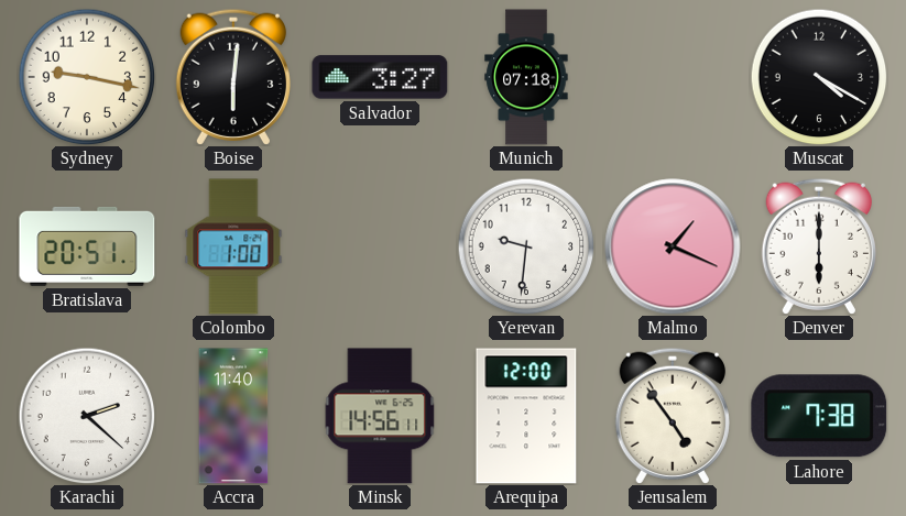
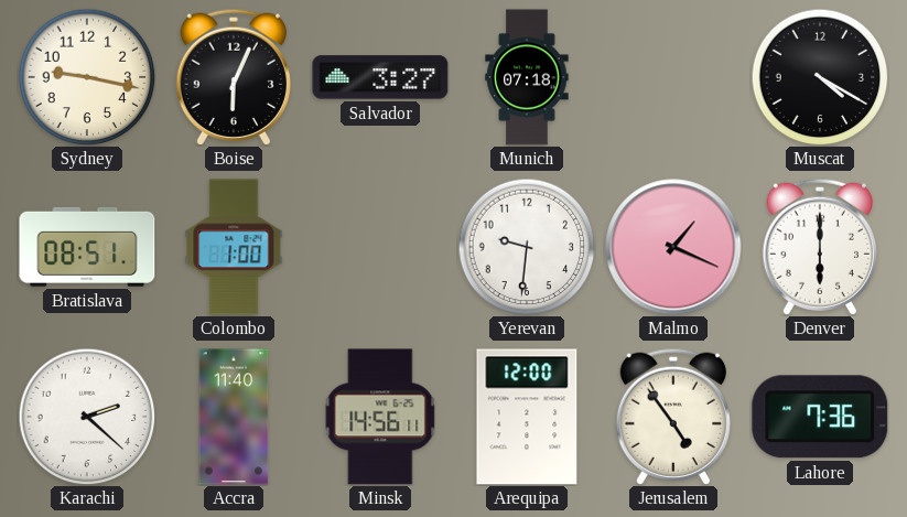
Boise: 6:01 -> 6:04 (234, 77)
Bratislava: 20:51 -> 08:51 (87, 247)
Lahore: 7:38 -> 7:36 (820, 417)
